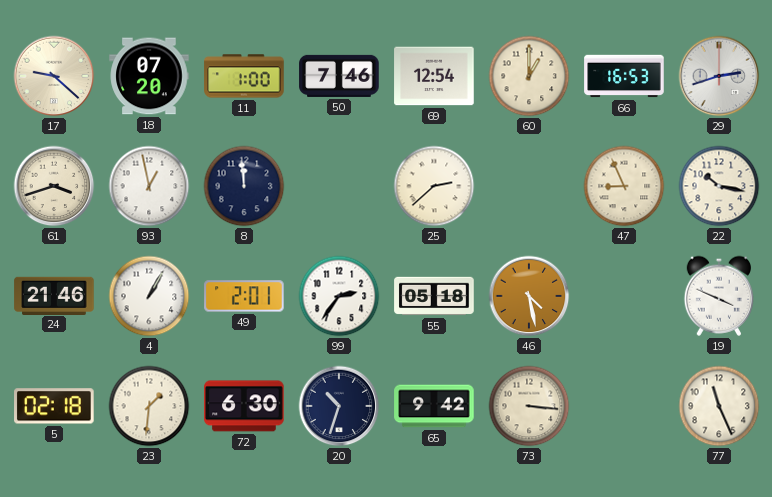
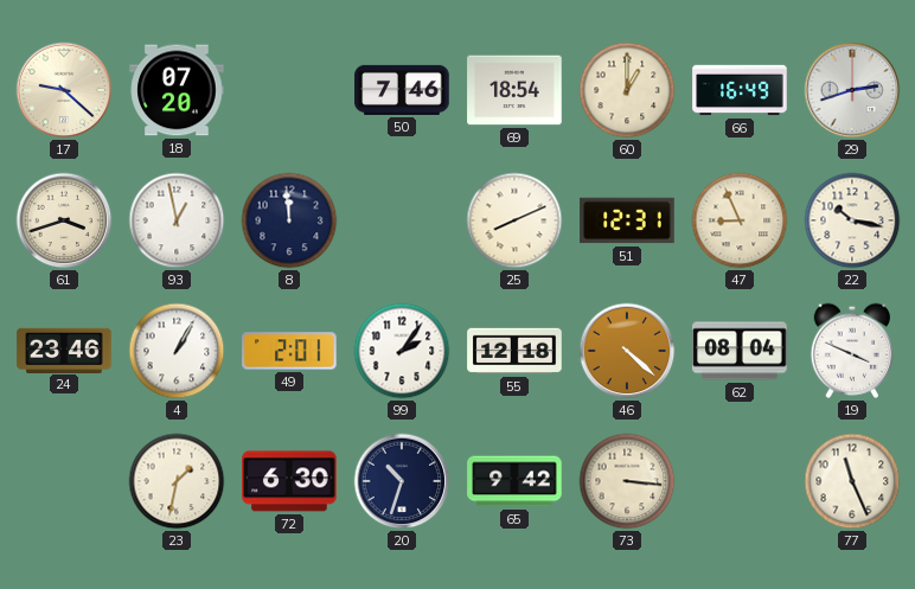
11: 1:00 -> none (244, 76)
69: 12:54 -> 18:54 (514, 90)
66: 16:53 -> 16:49 (740, 90)
25: 2:38 -> 8:11 (514, 220)
51: none -> 12:31 (627, 220)
24: 21:46 -> 23:46 (64, 350)
99: 2:36 -> 2:06 (402, 351)
55: 05:18 -> 12:18 (514, 351)
46: 4:28 -> 4:22 (627, 351)
62: none -> 08:04 (740, 351)
5: 02:18 -> none (54, 406)
23: 1:31 -> 1:32 (177, 481)
